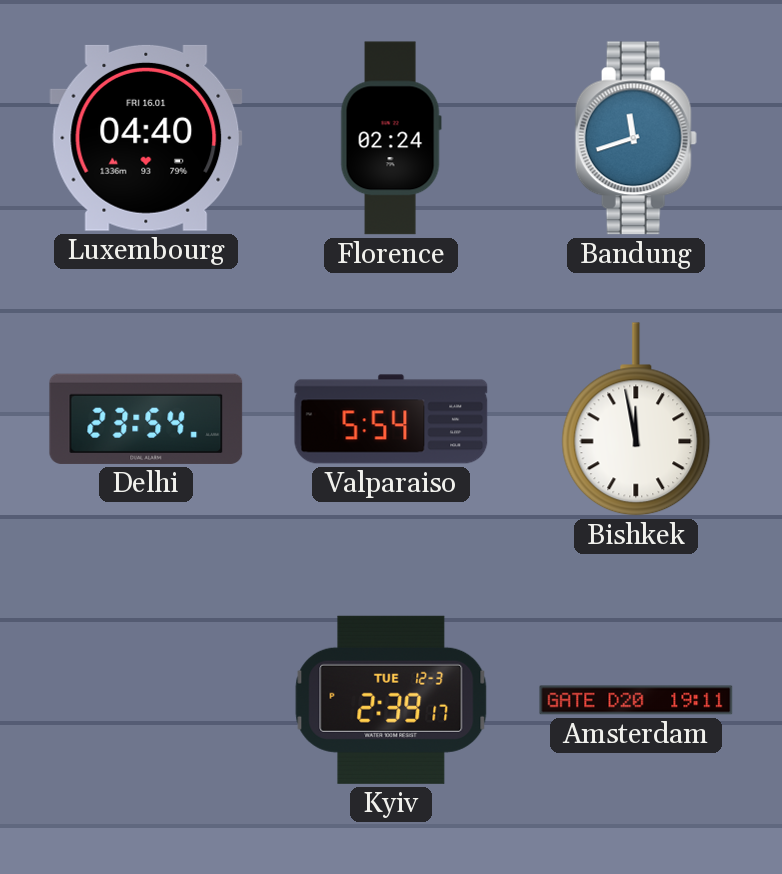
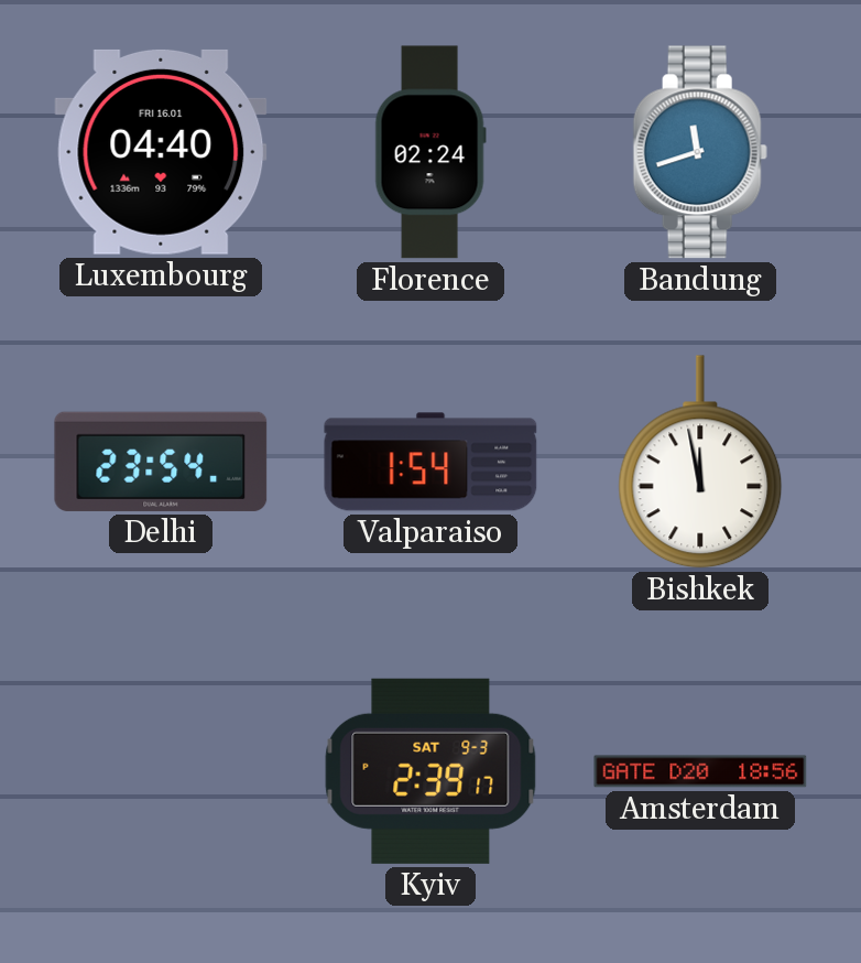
Valparaiso: 5:54 -> 1:54 (430, 462)
Kyiv date: TUE 12-3 -> SAT 9-3 (430, 771)
Amsterdam: 19:11 -> 18:56 (700, 771)
